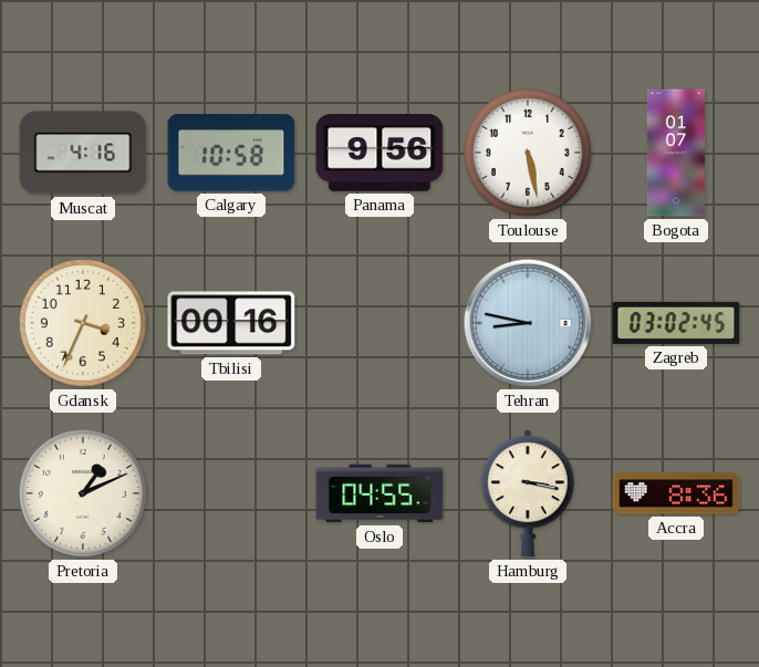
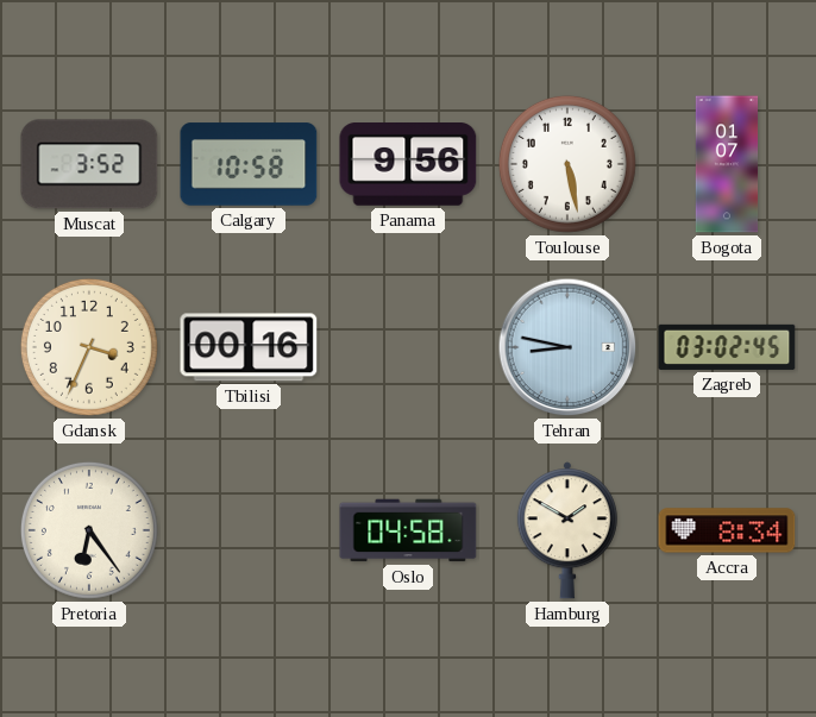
Muscat: 4:16 -> 3:52 (89, 164)
Pretoria: 1:11 -> 6:24 (89, 530)
Oslo: 04:55 -> 04:58 (408, 530)
Hamburg: 3:17 -> 1:50 (567, 530)
Accra: 8:36 -> 8:34 (727, 530)
